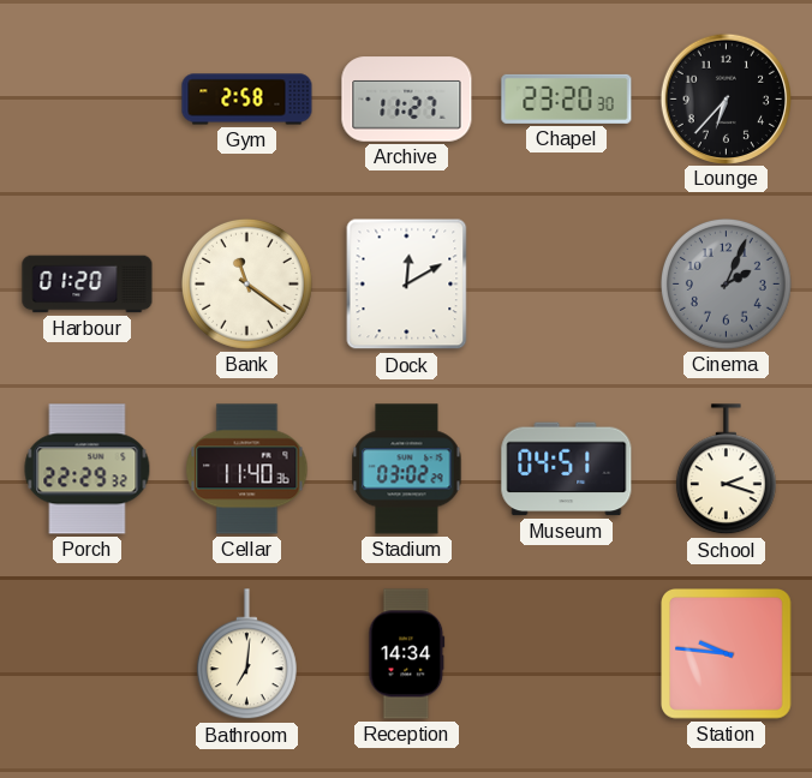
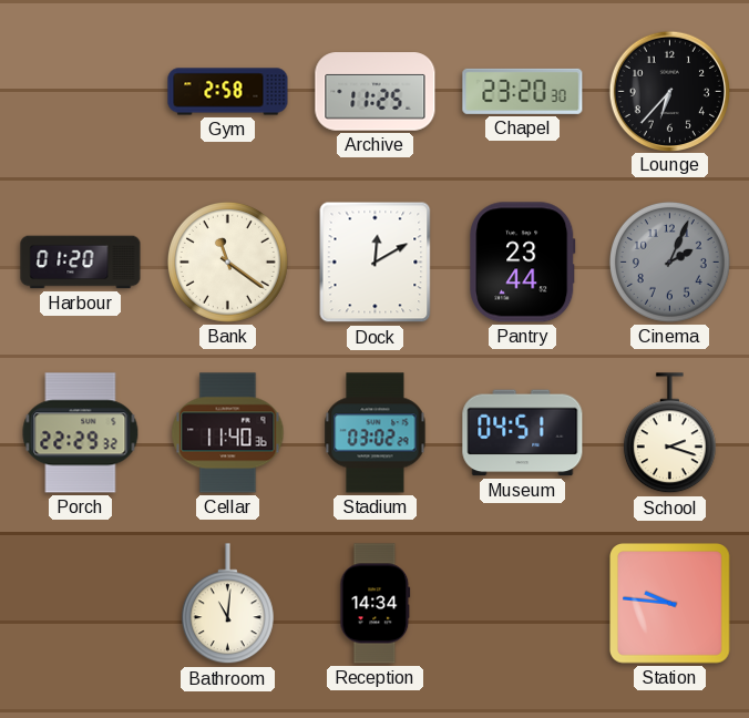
Archive: 11:27 -> 11:25 (376, 92)
Pantry: none -> 23:44 (523, 263)
Bathroom: 7:01 -> 11:01 (227, 604)
